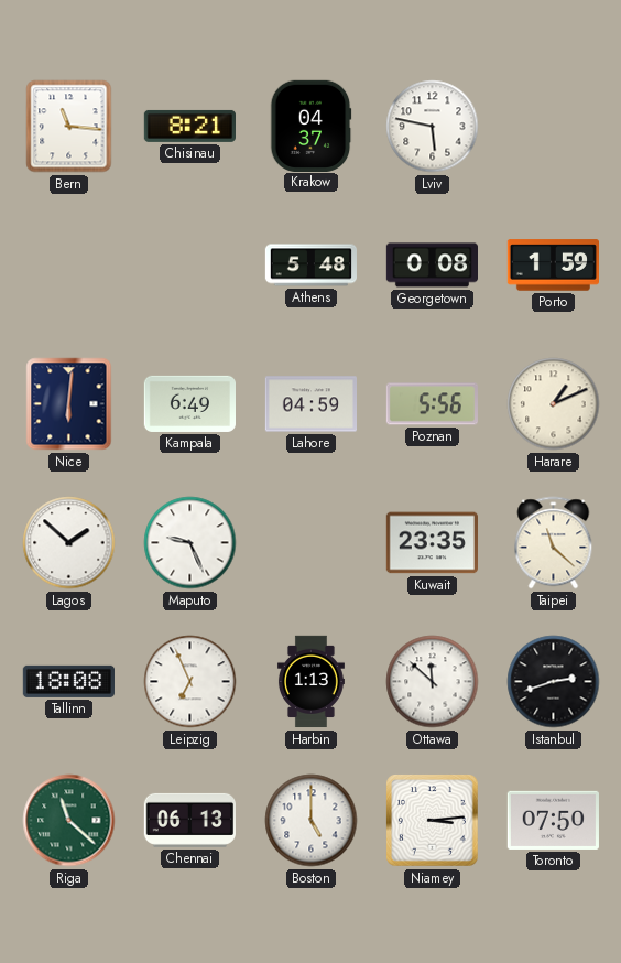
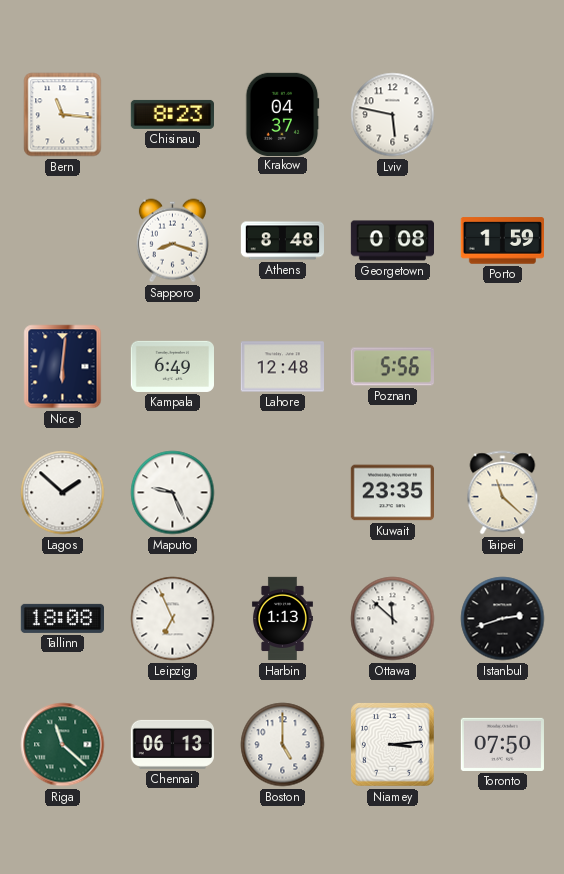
Chisinau: 8:21 -> 8:23 (172, 114)
Sapporo: none -> 8:18 (172, 241)
Athens: 5:48 -> 8:48 (282, 241)
Lahore: 04:59 -> 12:48 (282, 367)
Harare: 1:11 -> none (554, 404)
